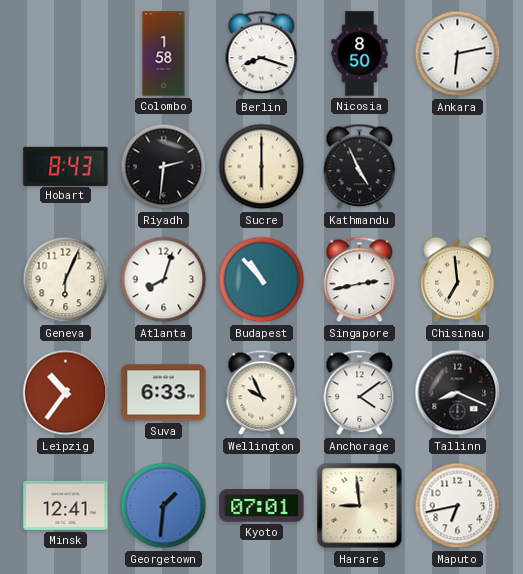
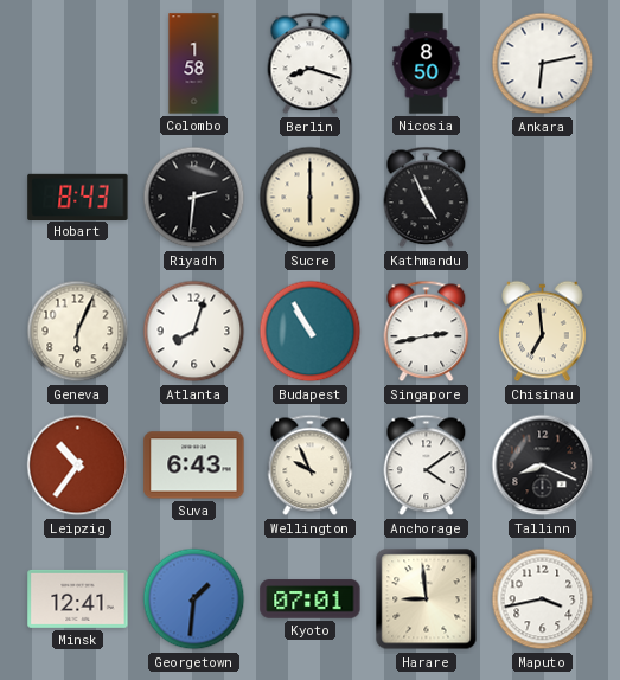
Budapest: 10:53 -> 10:55 (311, 332)
Suva: 6:33 -> 6:43 (194, 466)
Maputo: 6:43 -> 3:43 (543, 599)
